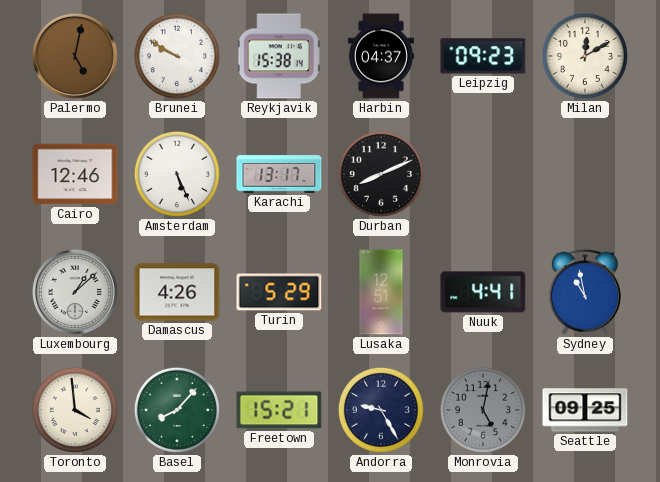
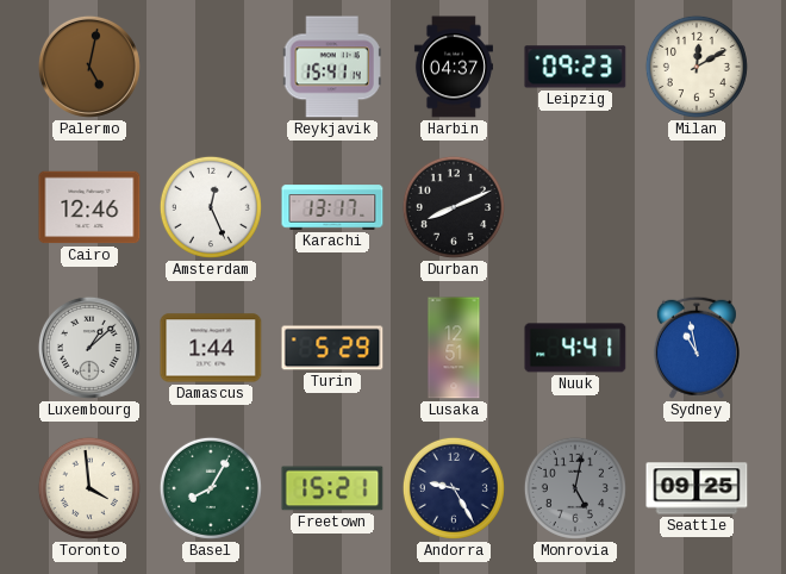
Brunei: 9:50 -> none (177, 56)
Reykjavik: 15:38 -> 15:41 (332, 67)
Amsterdam: 5:26 -> 12:26 (211, 207)
Damascus: 4:26 -> 1:44 (211, 348)
Basel: 8:07 -> 8:05 (211, 488)
